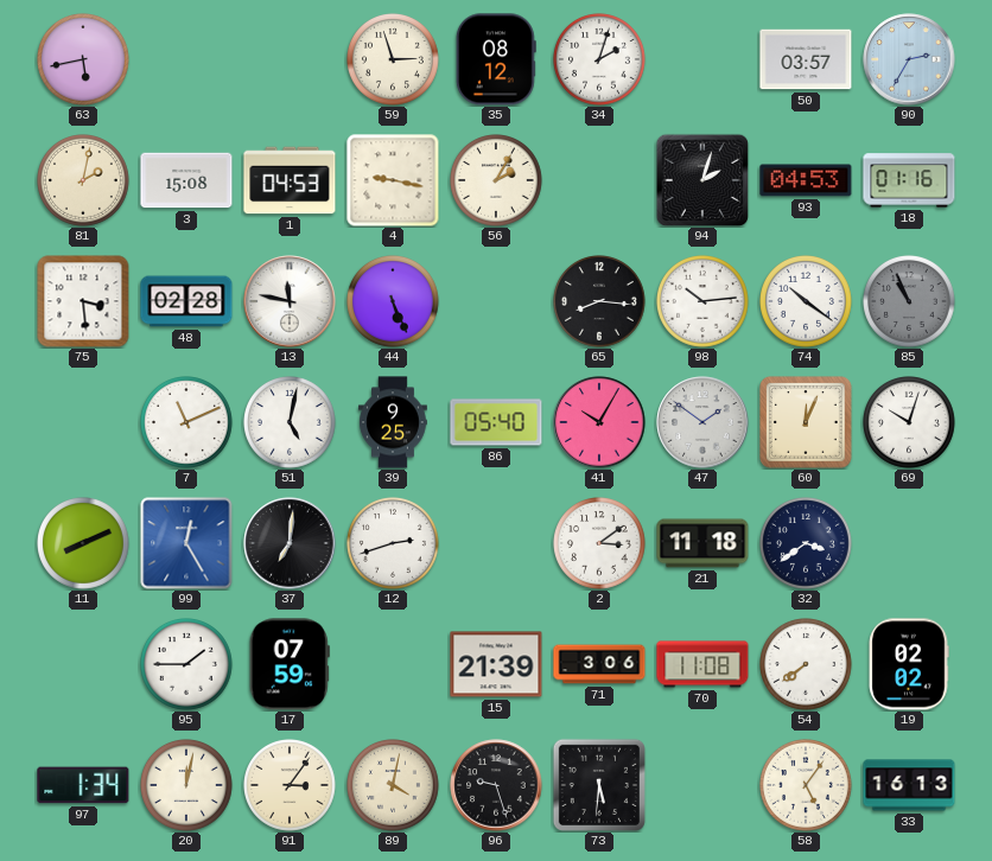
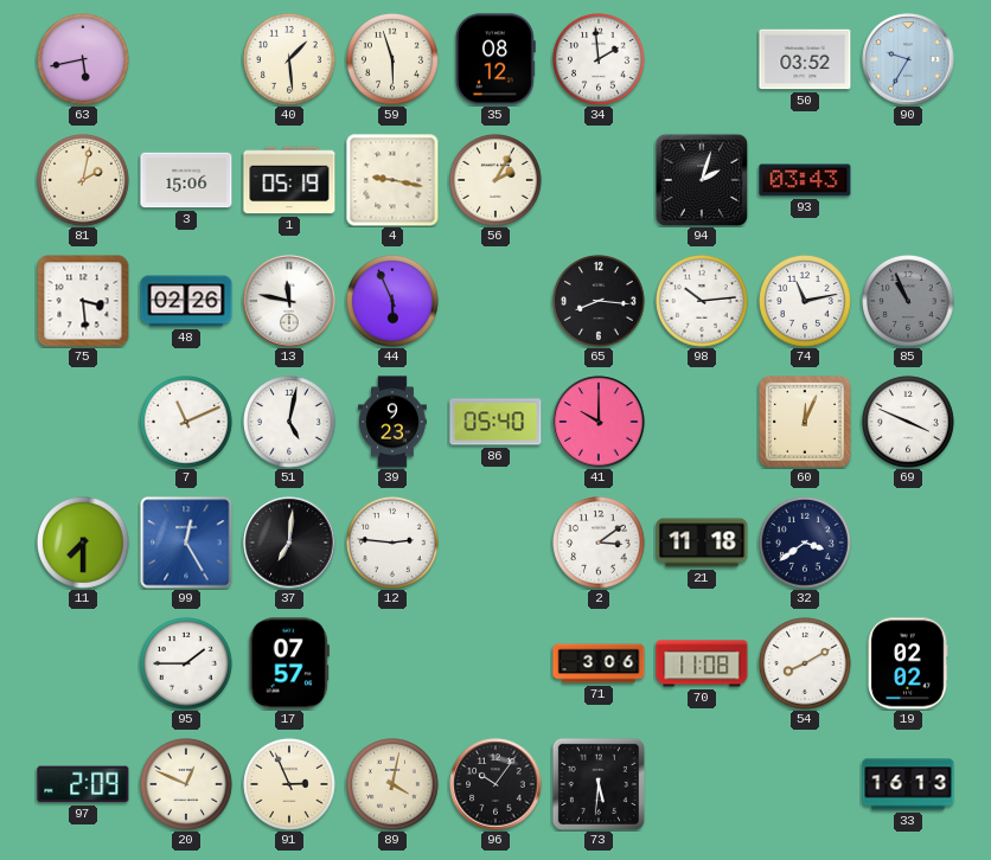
40: none -> 1:29 (290, 60)
59: 2:57 -> 5:57 (394, 60)
34: 2:03 -> 1:59 (600, 60)
50: 03:57 -> 03:52 (805, 59)
90: 2:35 -> 9:35 (908, 59)
3: 15:08 -> 15:06 (186, 180)
1: 04:53 -> 05:19 (289, 180)
93: 04:53 -> 03:43 (805, 180)
18: 01:16 -> none (909, 180)
48: 02:28 -> 02:26 (186, 301)
44: 5:26 -> 5:56 (394, 302)
74: 10:21 -> 11:13 (806, 302)
39: 9:25 -> 9:23 (392, 422)
41: 10:05 -> 10:00 (599, 422)
47: 1:51 -> none (702, 422)
69: 10:03 -> 3:49 (909, 423)
11: 8:11 -> 7:30 (84, 544)
12: 2:42 -> 2:46 (394, 544)
17: 07:59 -> 07:57 (289, 663)
15: 21:39 -> none (496, 664)
54: 7:39 -> 8:10 (806, 665)
97: 1:34 -> 2:09 (83, 784)
20: 12:02 -> 12:49 (187, 785)
91: 3:06 -> 2:56 (290, 785)
96: 9:27 -> 10:06 (495, 784)
58: 5:06 -> none (807, 786)
